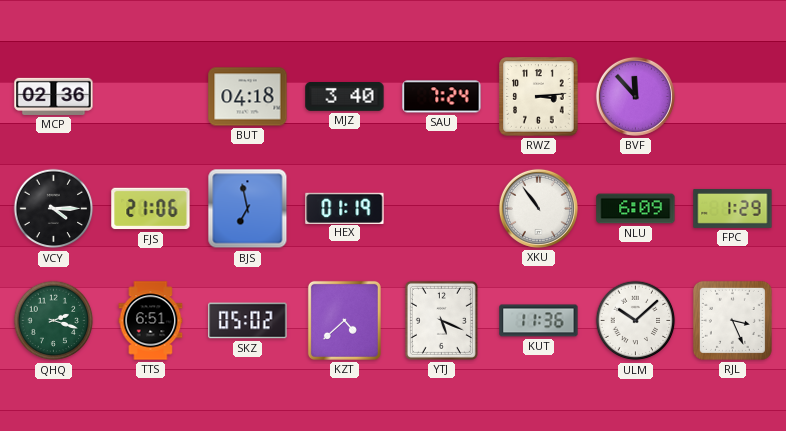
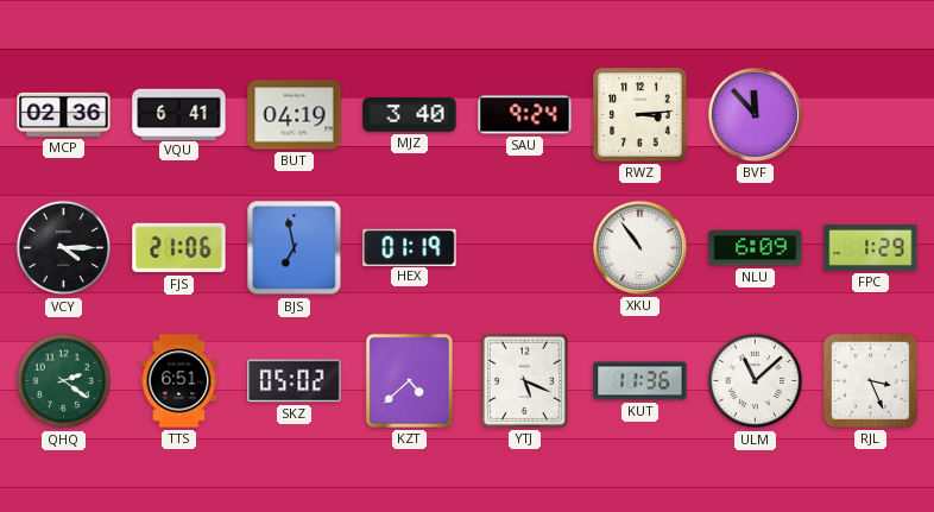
VQU: none -> 6:41 (179, 114)
BUT: 04:18 -> 04:19 (295, 115)
SAU: 7:24 -> 9:24 (525, 115)
QHQ: 2:18 -> 2:21 (64, 381)
ULM: 10:08 -> 11:08 (756, 381)
